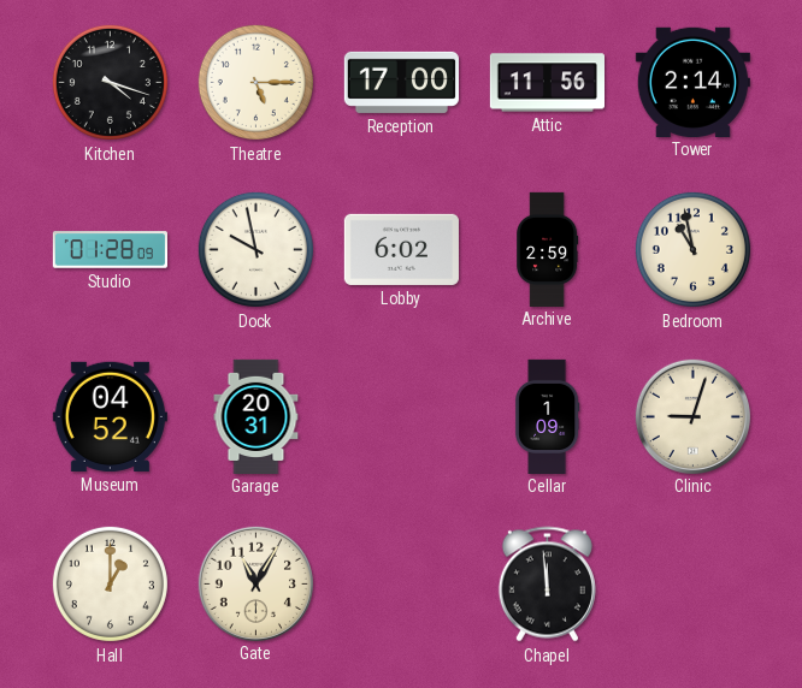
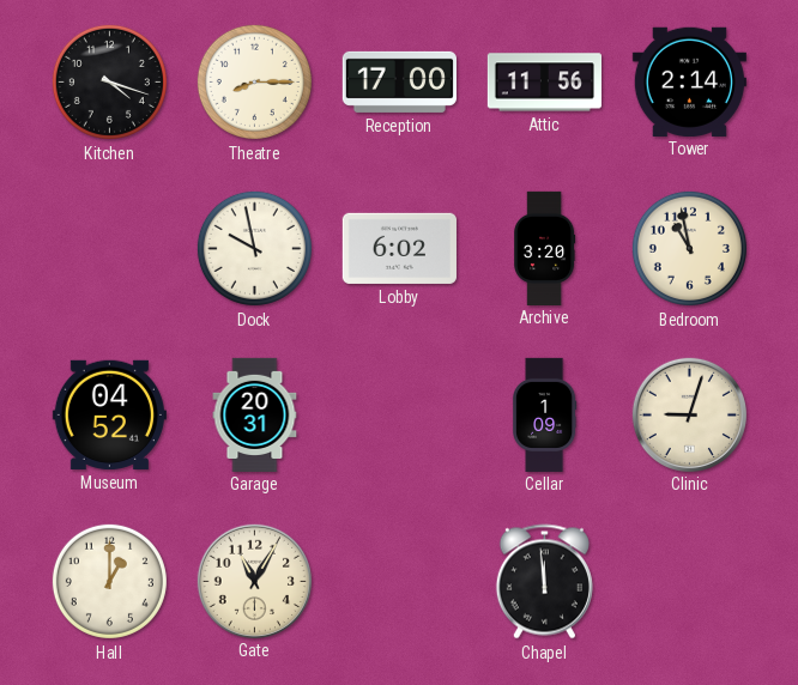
Theatre: 5:15 -> 8:15 (254, 81)
Studio: 01:28 -> none (110, 250)
Archive: 2:59 -> 3:20 (545, 248)
